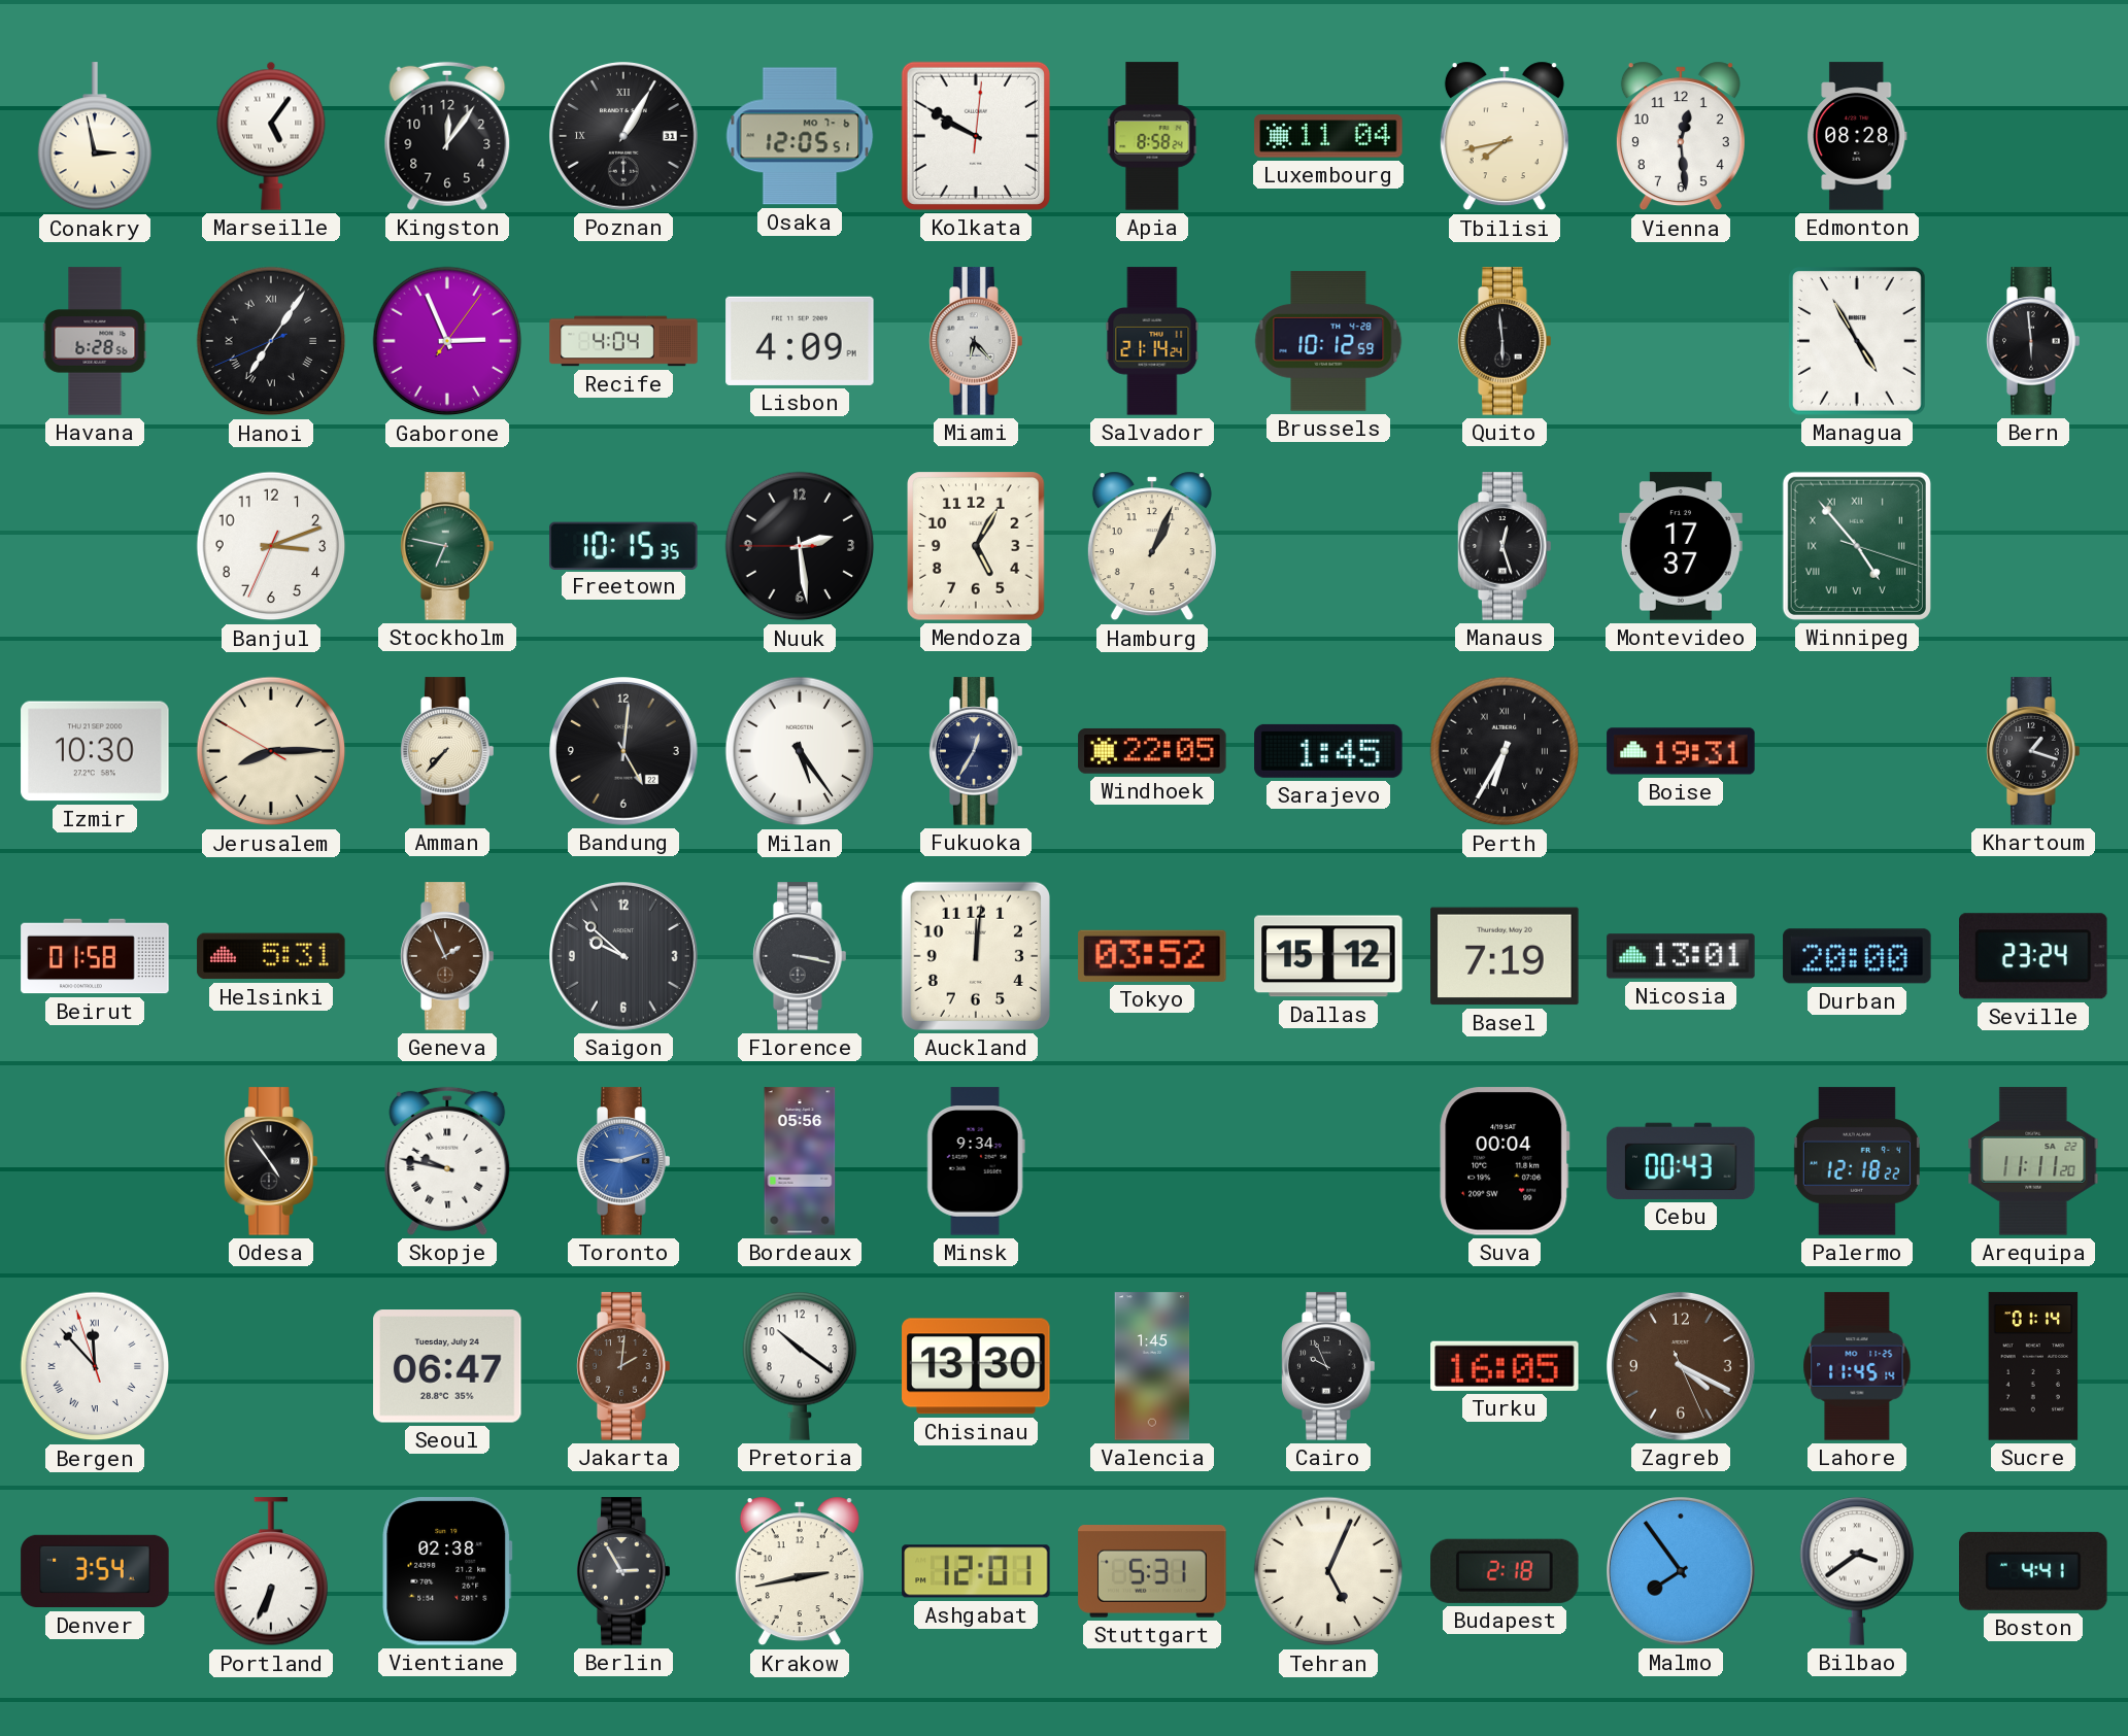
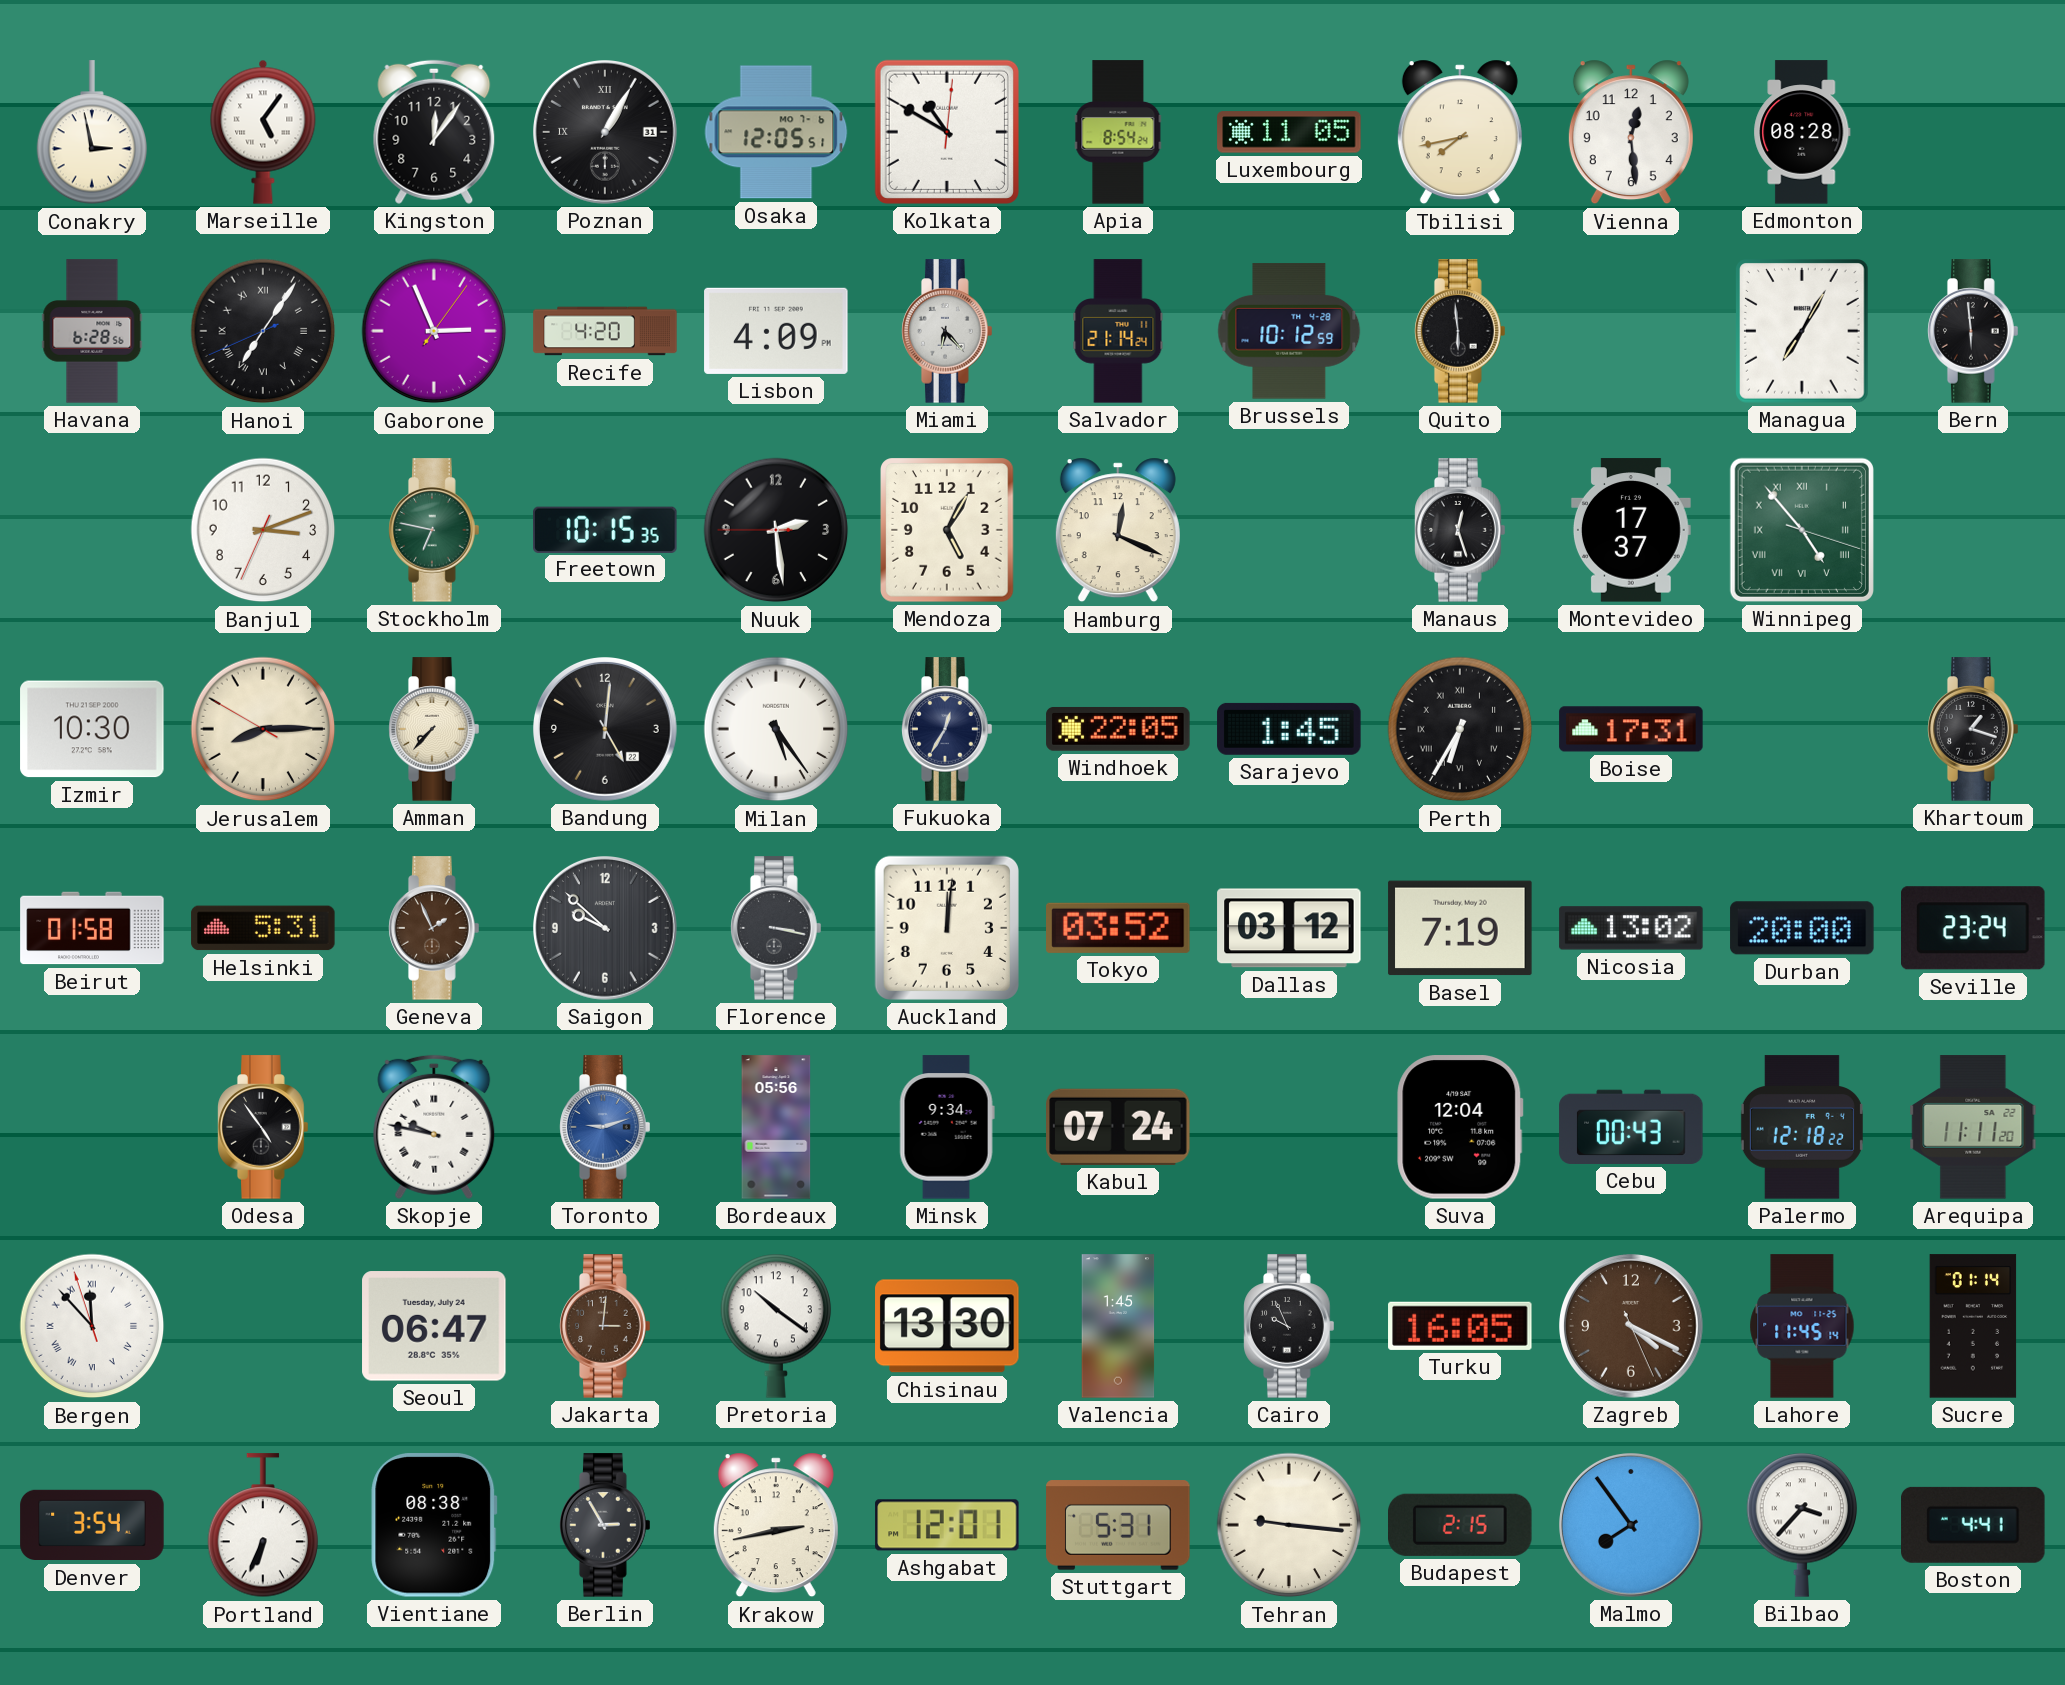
Kolkata: 9:50 -> 10:50 (947, 132)
Apia: 8:58 -> 8:54 (1118, 132)
Luxembourg: 11:04 -> 11:05 (1289, 132)
Recife: 4:04 -> 4:20 (605, 331)
Managua: 4:55 -> 7:05 (1802, 331)
Hamburg: 1:04 -> 12:19 (1118, 530)
Boise: 19:31 -> 17:31 (1631, 729)
Dallas: 15:12 -> 03:12 (1289, 928)
Nicosia: 13:01 -> 13:02 (1631, 928)
Kabul: none -> 07:24 (1118, 1127)
Suva: 00:04 -> 12:04 (1460, 1127)
Jakarta: 2:01 -> 3:01 (605, 1326)
Vientiane: 02:38 -> 08:38 (434, 1525)
Tehran: 5:04 -> 9:16 (1289, 1525)
Budapest: 2:18 -> 2:15 (1460, 1525)
Bilbao: 3:39 -> 3:37 (1802, 1525)
